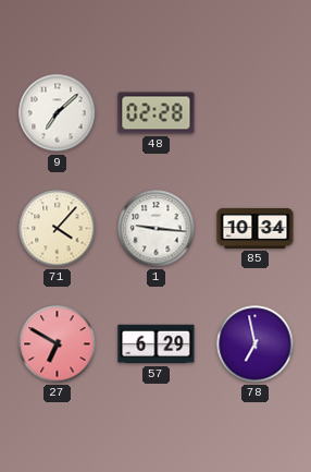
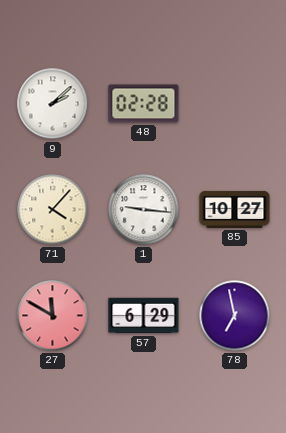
9: 7:08 -> 2:08 (53, 104)
85: 10:34 -> 10:27 (235, 209)
27: 6:50 -> 11:50 (53, 316)
